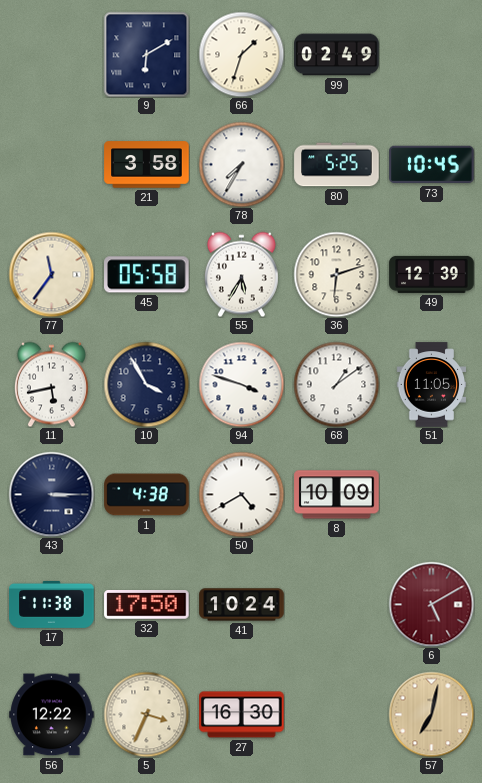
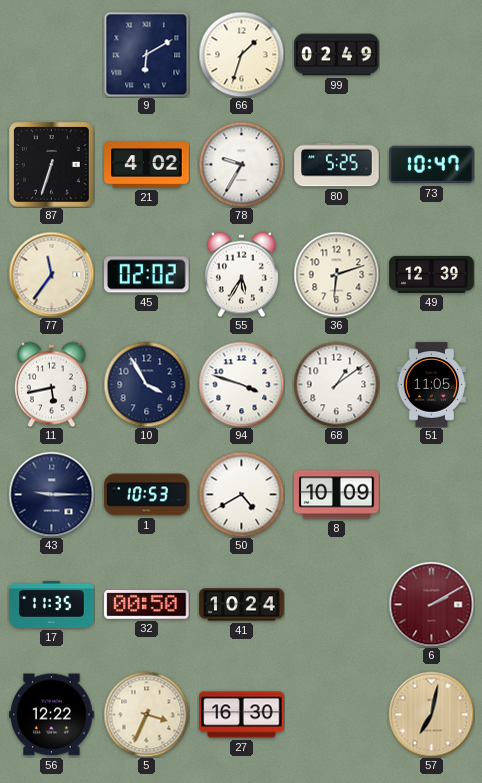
87: none -> 6:33 (52, 165)
21: 3:58 -> 4:02 (147, 165)
78: 7:35 -> 9:35 (241, 164)
73: 10:45 -> 10:47 (432, 165)
45: 05:58 -> 02:02 (147, 275)
43: 3:15 -> 9:15 (51, 494)
1: 4:38 -> 10:53 (147, 495)
17: 11:38 -> 11:35 (52, 604)
32: 17:50 -> 00:50 (147, 605)
6: 5:10 -> 2:10 (431, 604)
